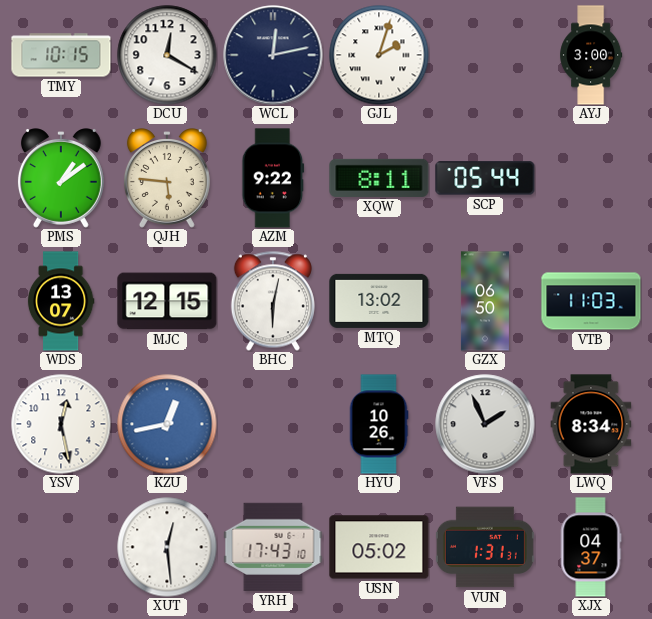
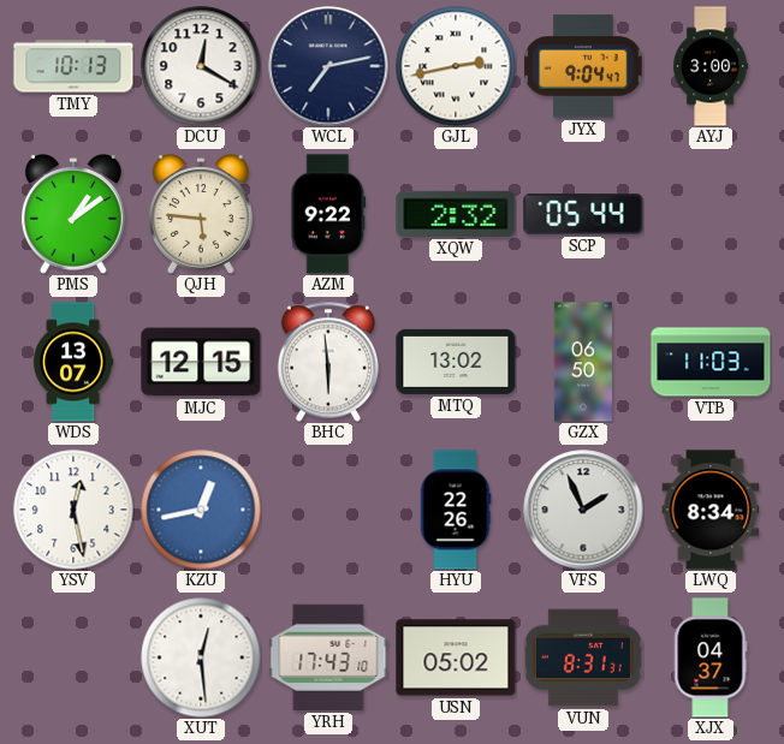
TMY: 10:15 -> 10:13 (73, 66)
WCL: 12:13 -> 7:13 (328, 66)
GJL: 2:03 -> 2:43 (456, 66)
JYX: none -> 9:04 (583, 66)
XQW: 8:11 -> 2:32 (456, 214)
BHC: 6:02 -> 5:59 (328, 362)
HYU: 10:26 -> 22:26 (456, 510)
VUN: 1:31 -> 8:31 (583, 657)
